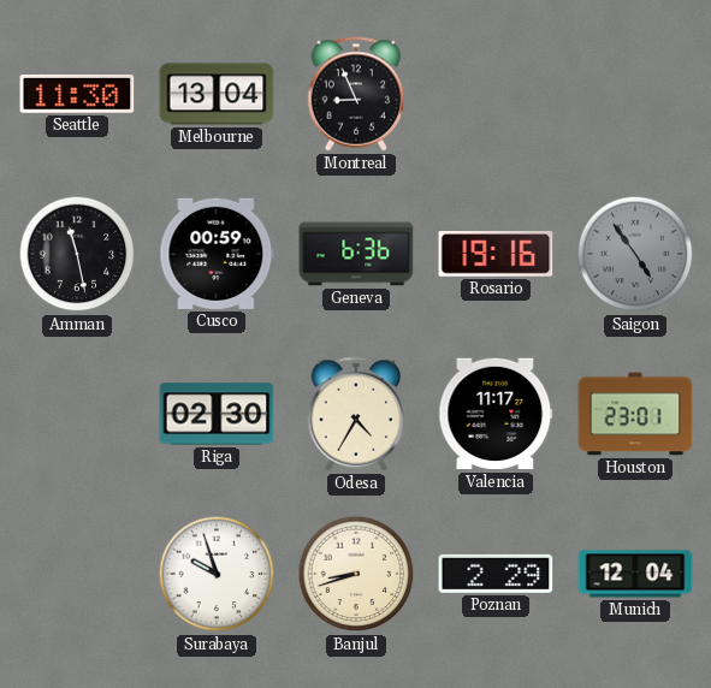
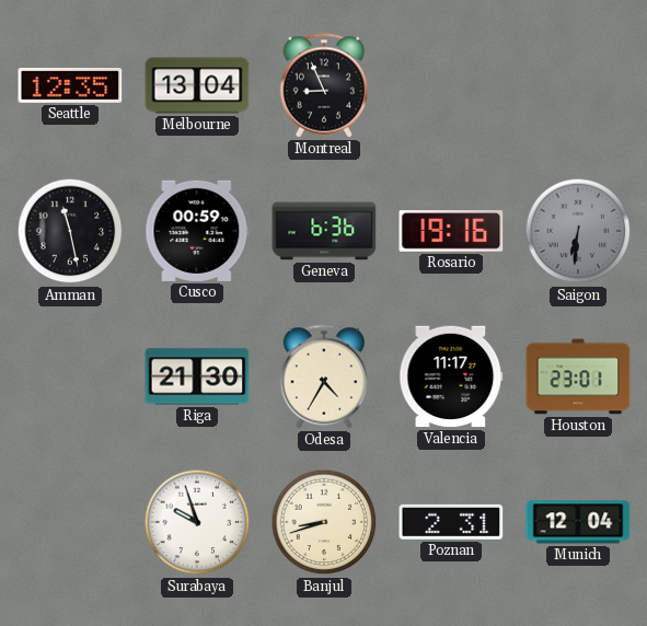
Seattle: 11:30 -> 12:35 (70, 85)
Saigon: 4:54 -> 6:31 (578, 231)
Riga: 02:30 -> 21:30 (197, 376)
Poznan: 2:29 -> 2:31 (451, 522)
